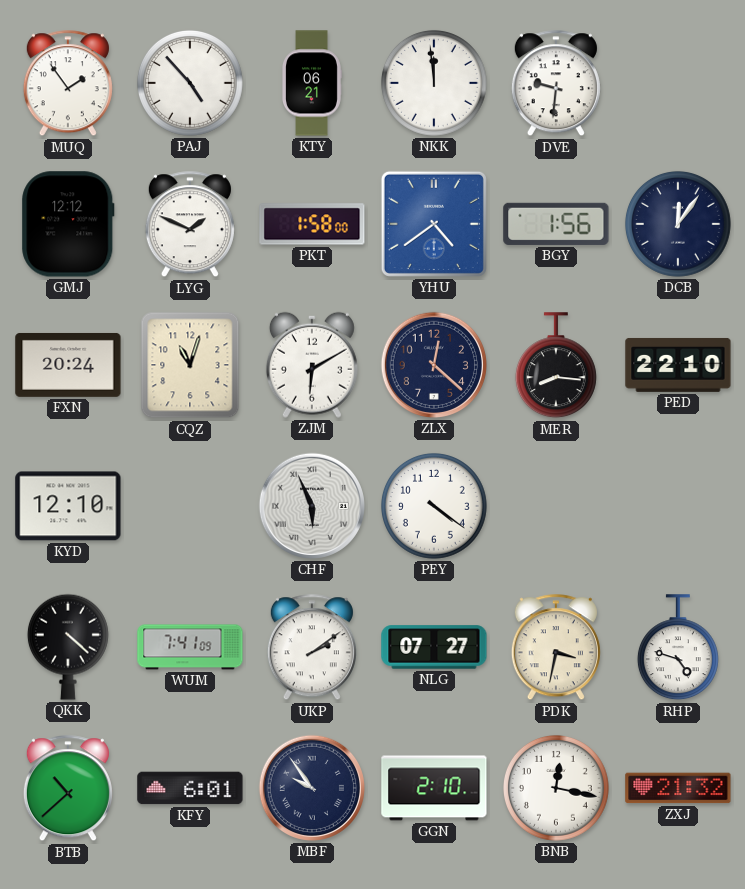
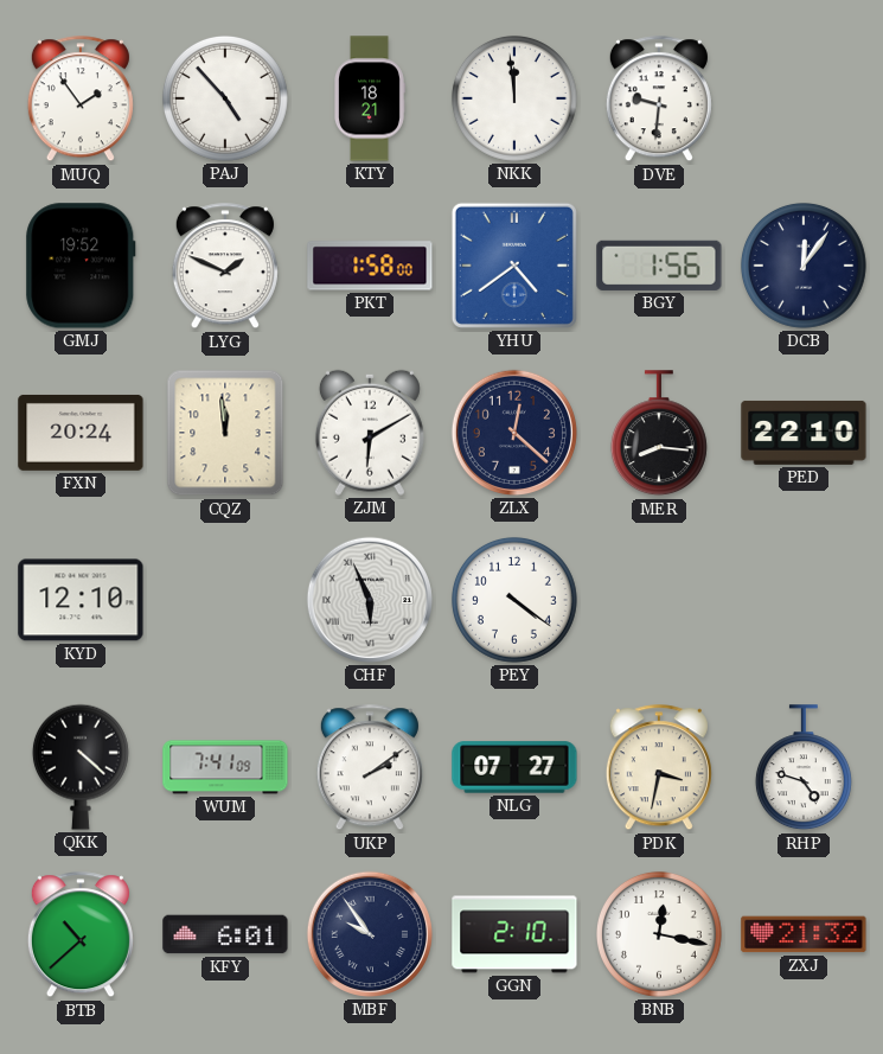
KTY: 06:21 -> 18:21 (370, 98)
GMJ: 12:12 -> 19:52 (81, 266)
CQZ: 11:03 -> 11:59 (225, 433)
